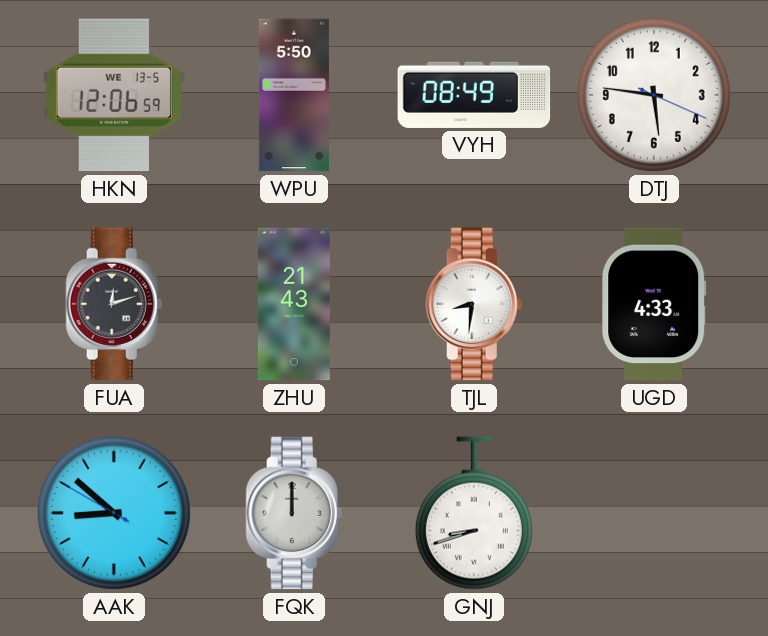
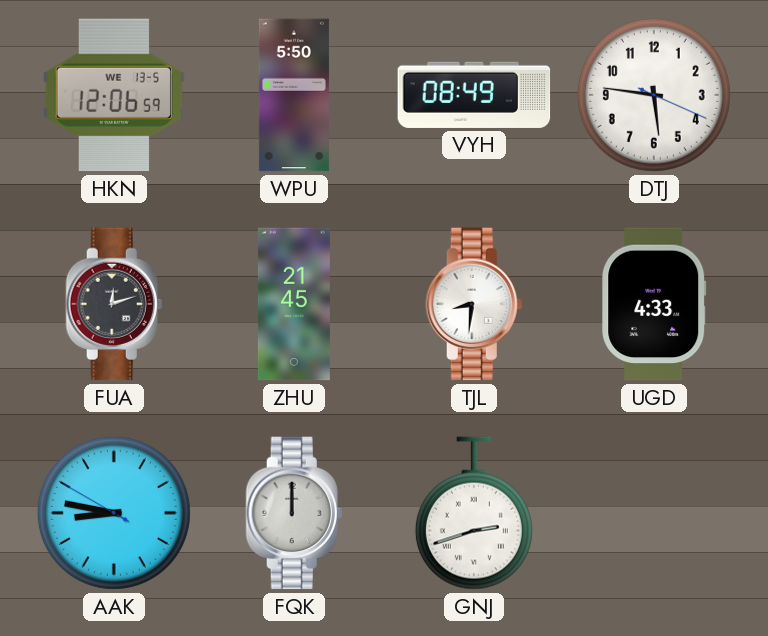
ZHU: 21:43 -> 21:45 (294, 304)
AAK: 8:51 -> 8:46 (114, 513)
GNJ: 8:42 -> 2:42 (474, 513)
